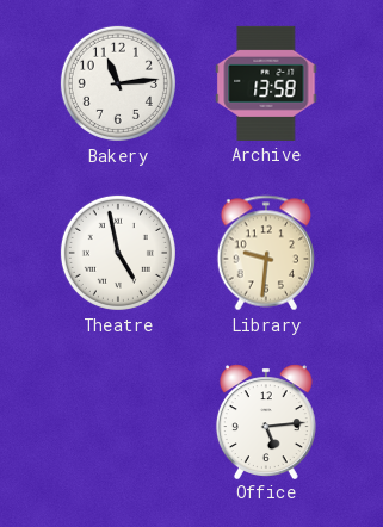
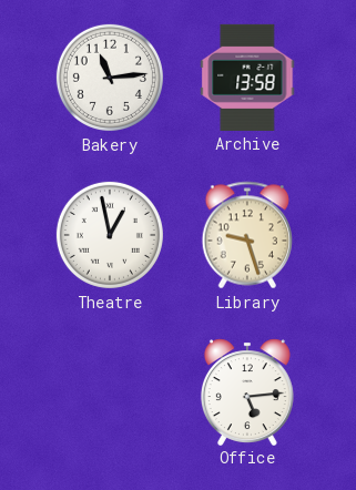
Theatre: 4:58 -> 12:58 (110, 235)
Library: 9:31 -> 9:27 (247, 235)
